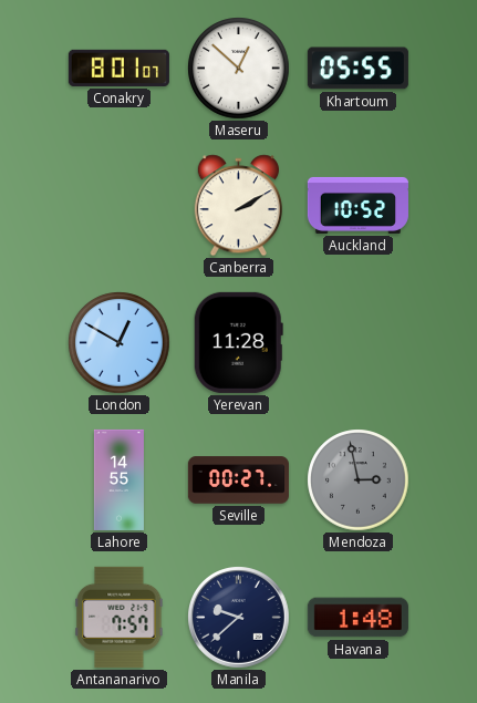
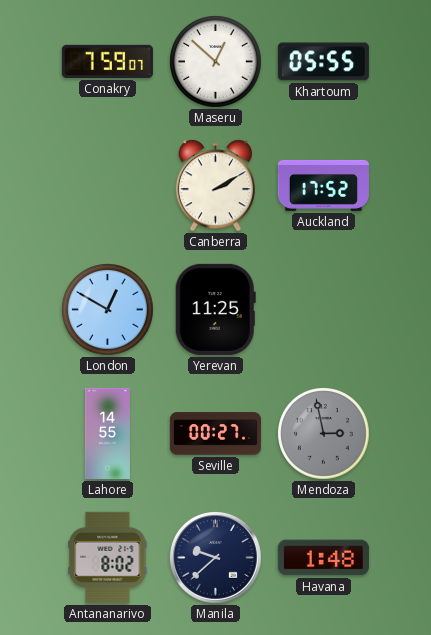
Conakry: 8:01 -> 7:59 (107, 61)
Auckland: 10:52 -> 17:52 (323, 185)
Yerevan: 11:28 -> 11:25 (215, 309)
Antananarivo: 7:57 -> 8:02 (108, 557)
